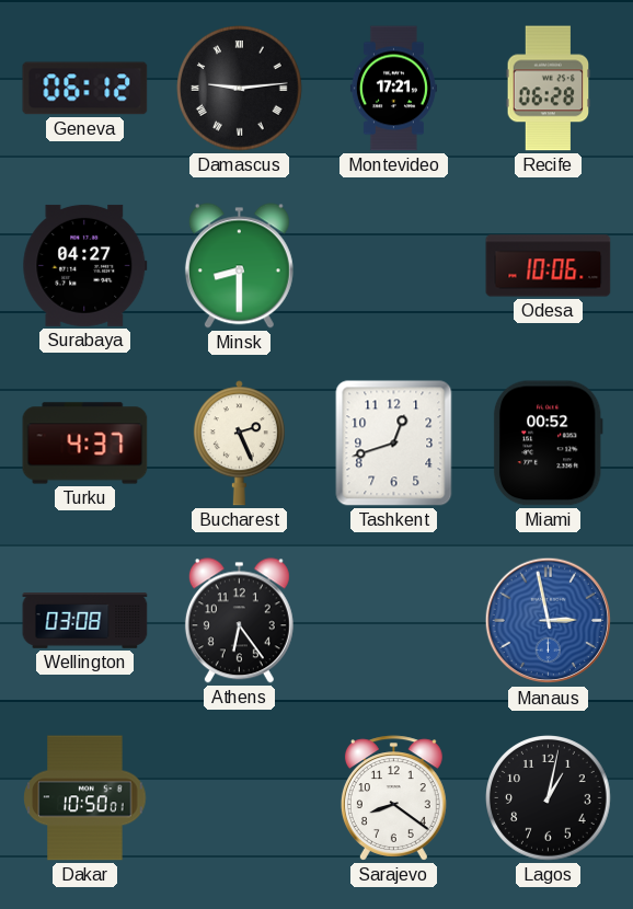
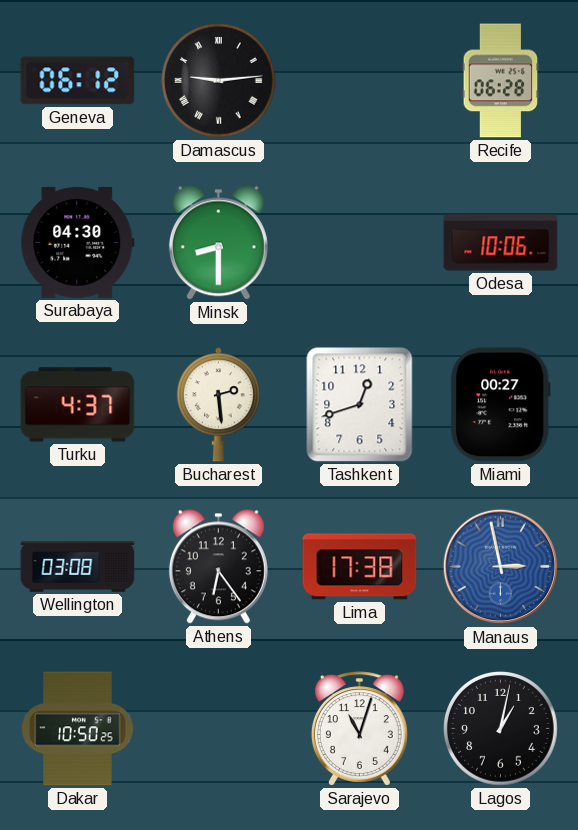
Montevideo: 17:21 -> none (393, 89)
Surabaya: 04:27 -> 04:30 (78, 242)
Bucharest: 2:26 -> 2:29 (218, 405)
Miami: 00:52 -> 00:27 (500, 405)
Lima: none -> 17:38 (360, 567)
Dakar: 10:50:01 -> 10:50:25 (78, 729)
Sarajevo: 8:21 -> 11:03 (359, 729)
